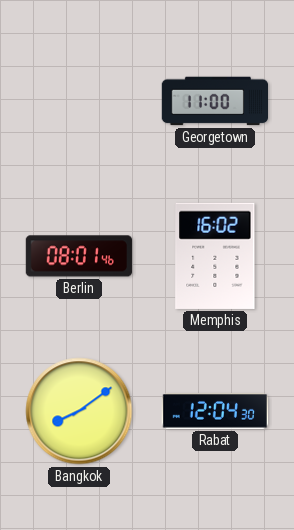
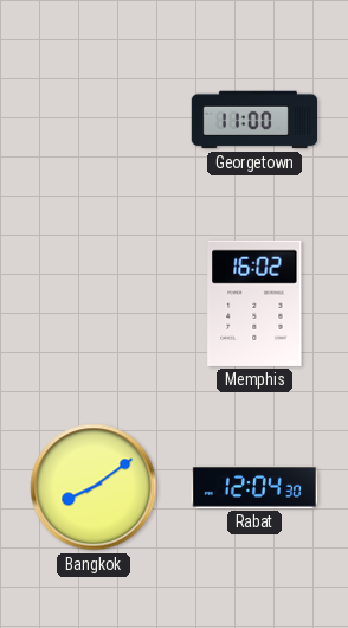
Berlin: 08:01 -> none (79, 256)
